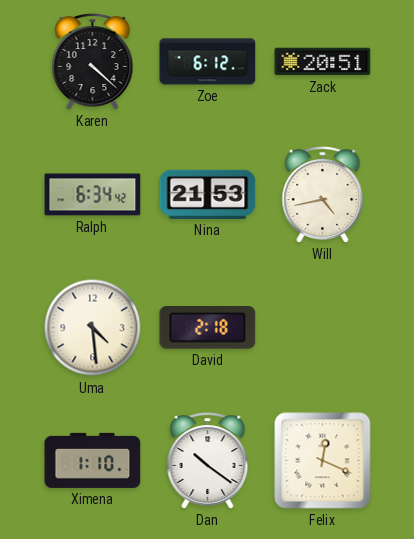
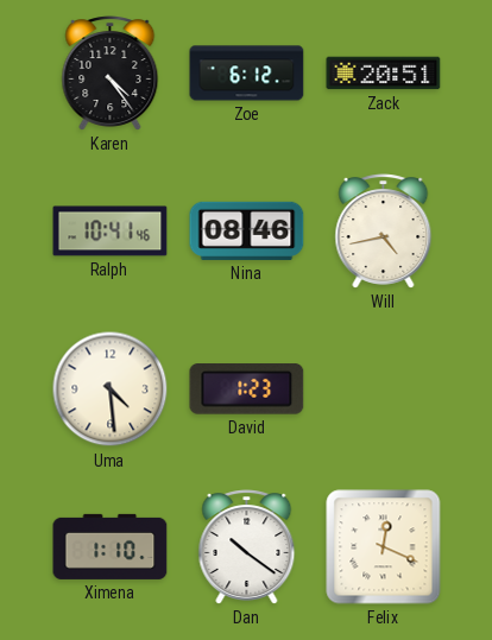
Karen: 4:22 -> 4:24 (111, 74)
Ralph: 6:34 -> 10:41 (111, 232)
Nina: 21:53 -> 08:46 (247, 230)
David: 2:18 -> 1:23 (247, 389)
